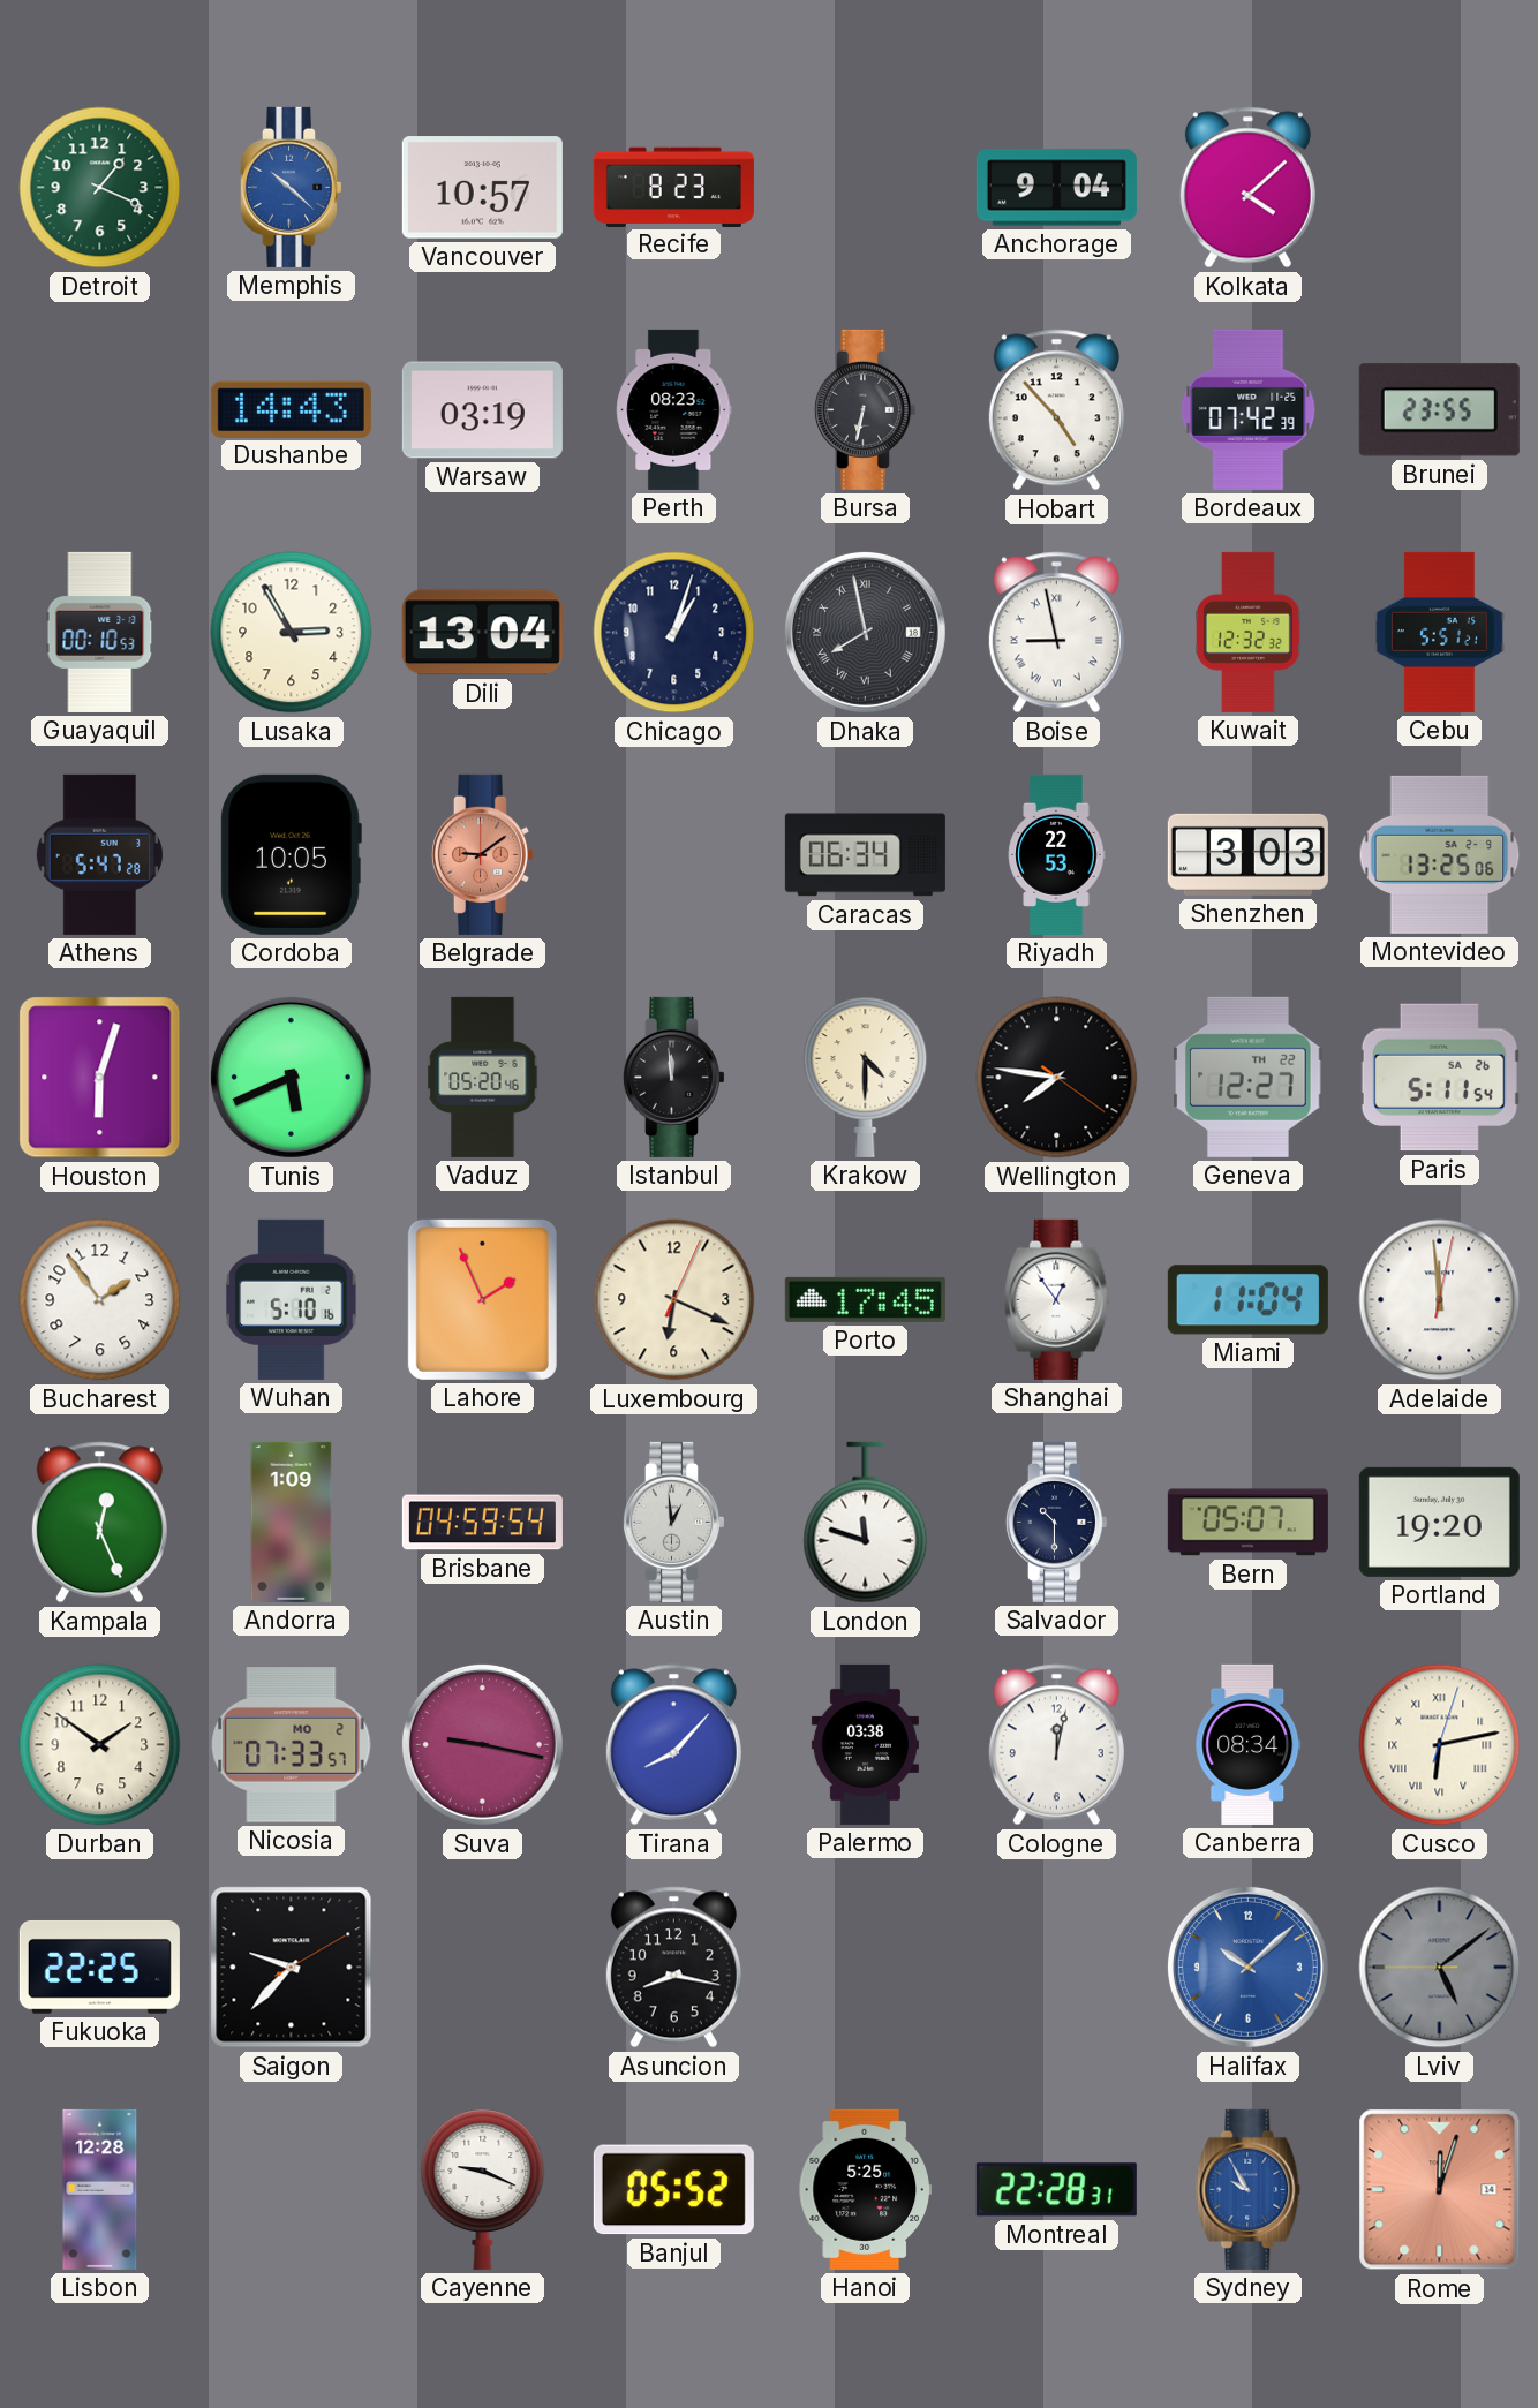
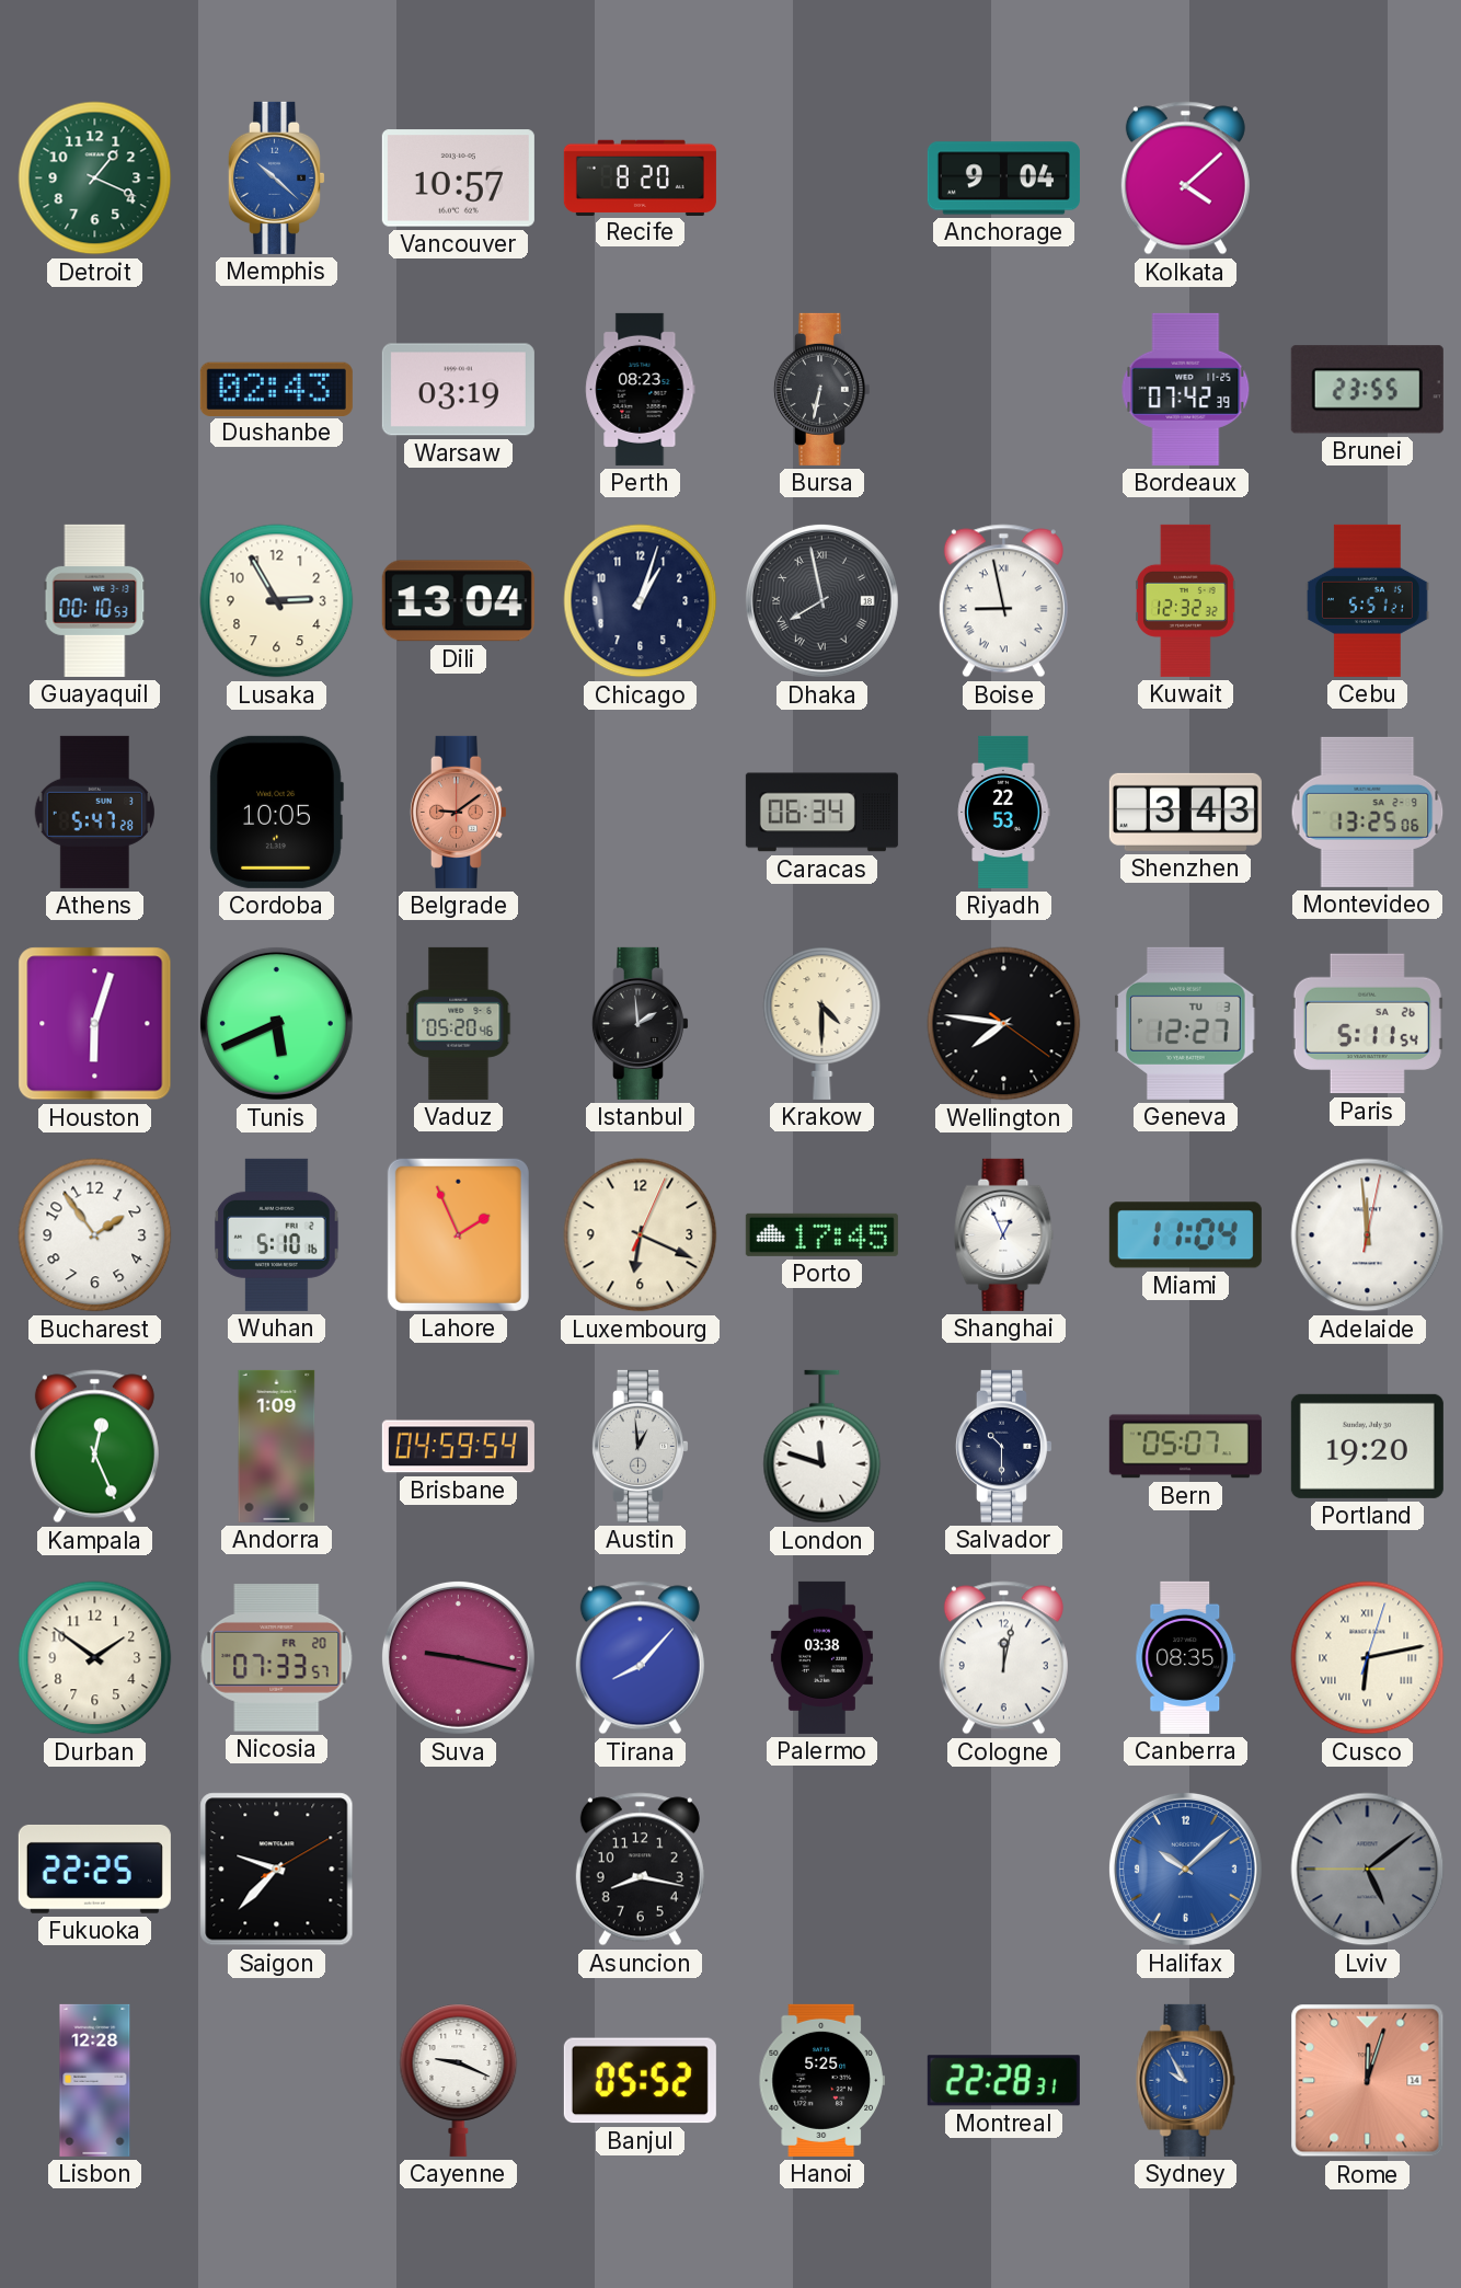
Recife: 8:23 -> 8:20 (640, 177)
Dushanbe: 14:43 -> 02:43 (276, 389)
Hobart: 4:53 -> none (1056, 410)
Shenzhen: 3:03 -> 3:43 (1185, 812)
Istanbul: 11:59 -> 1:59 (640, 1023)
Geneva date: TH 22 -> TU 3 (1186, 1023)
Shanghai: 12:54 -> 12:56 (1004, 1234)
Nicosia date: MO 2 -> FR 20 (277, 1658)
Canberra: 08:34 -> 08:35 (1186, 1657)
